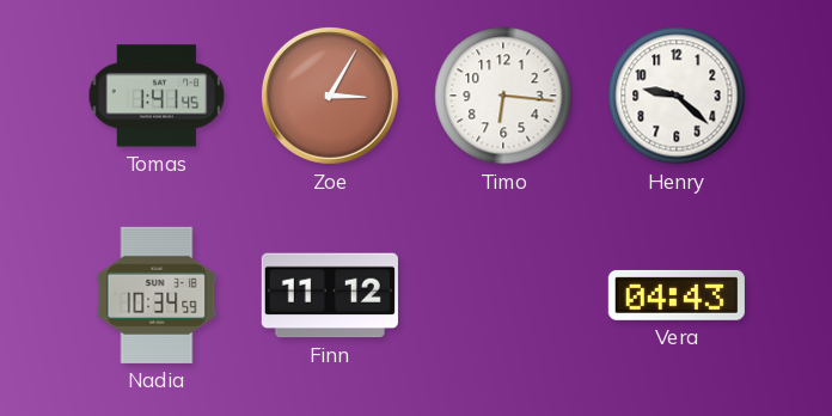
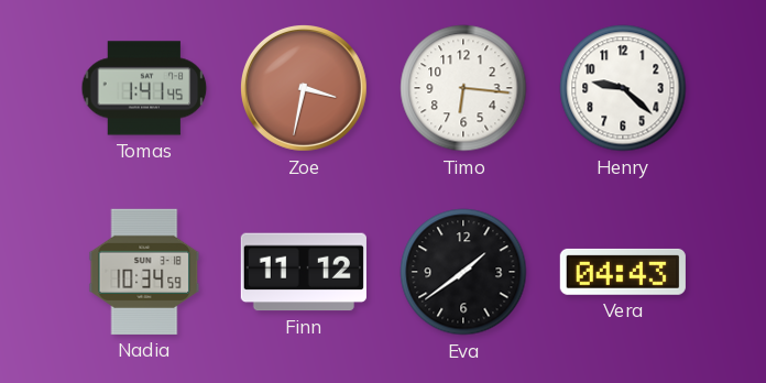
Zoe: 3:05 -> 3:32 (304, 88)
Eva: none -> 1:39 (463, 272)
